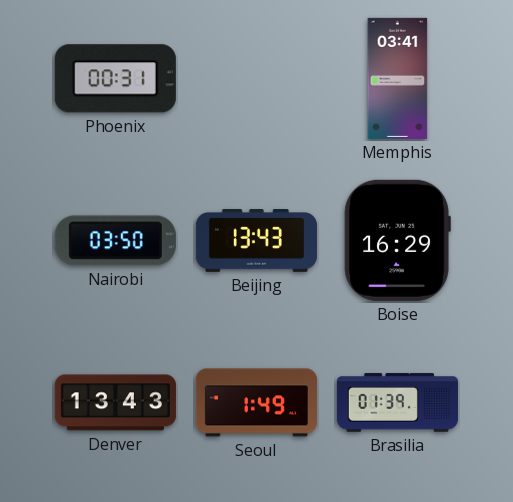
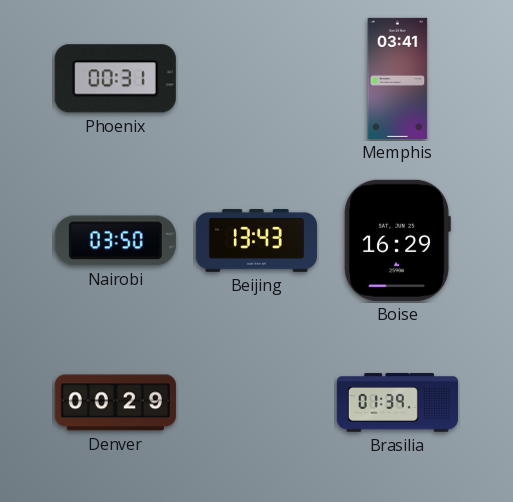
Denver: 13:43 -> 00:29 (115, 403)
Seoul: 1:49 -> none (256, 403)
